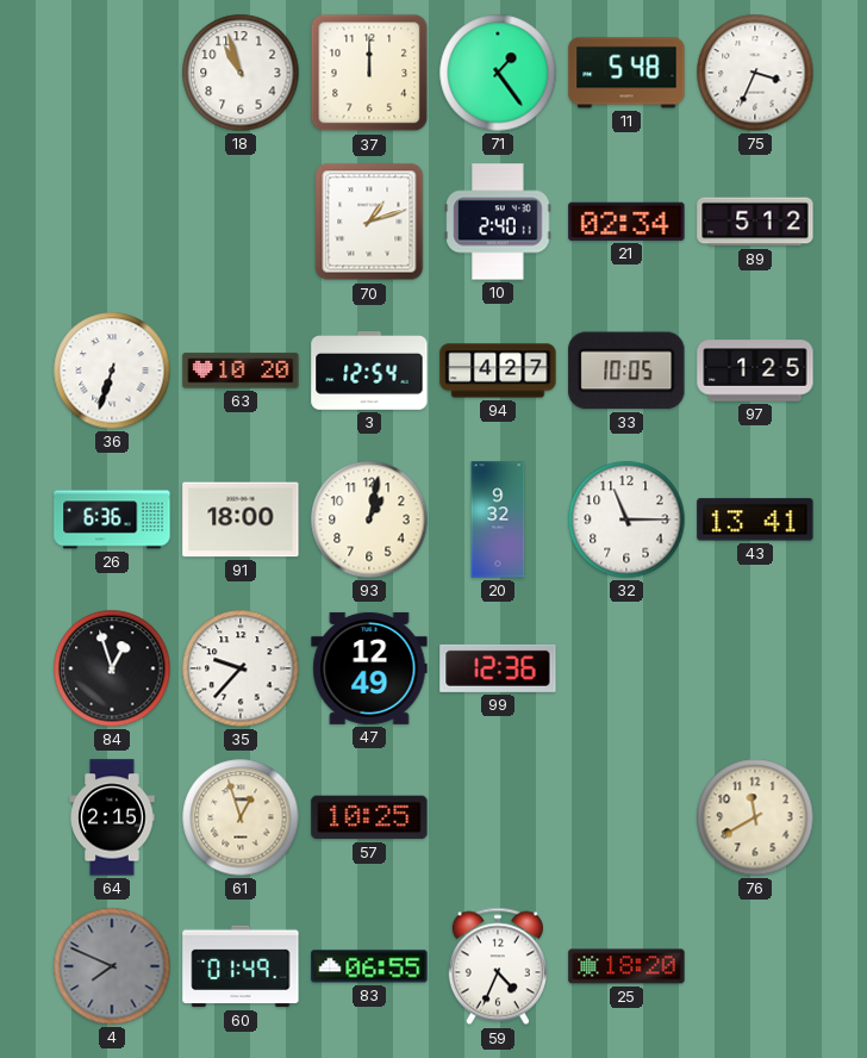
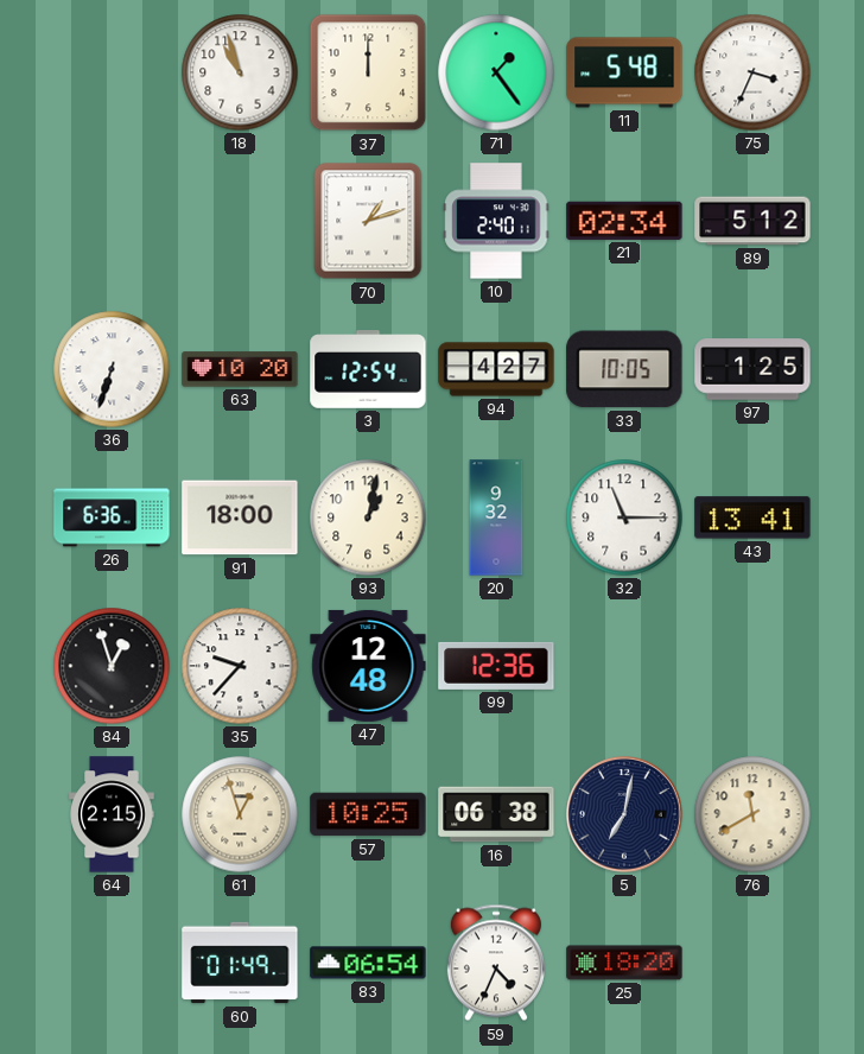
47: 12:49 -> 12:48 (368, 666)
16: none -> 06:38 (496, 814)
5: none -> 7:02 (624, 814)
4: 7:49 -> none (112, 966)
83: 06:55 -> 06:54 (368, 963)
